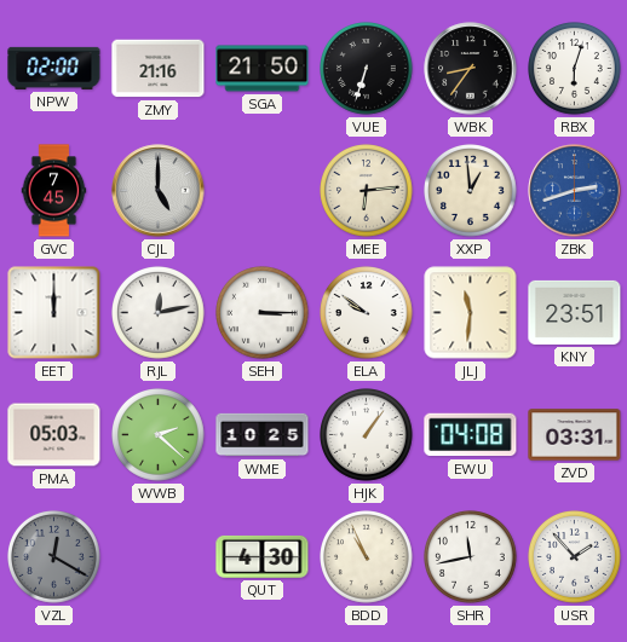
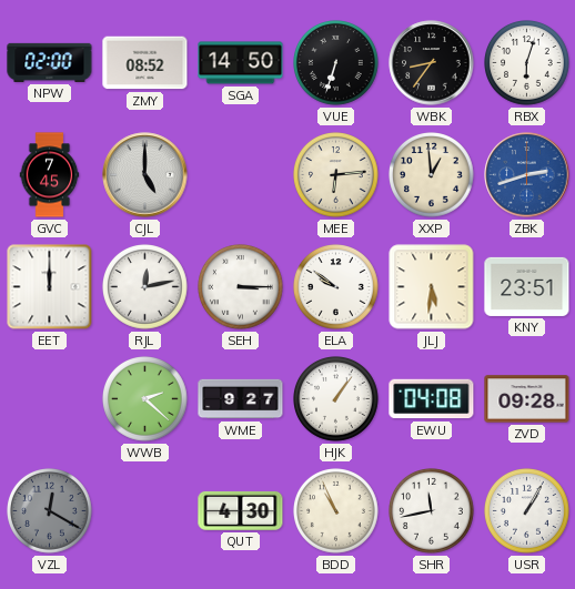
ZMY: 21:16 -> 08:52 (145, 63)
SGA: 21:50 -> 14:50 (241, 63)
JLJ: 11:31 -> 5:31 (432, 287)
PMA: 05:03 -> none (54, 435)
WME: 10:25 -> 9:27 (241, 399)
ZVD: 03:31 -> 09:28 (527, 399)
USR: 1:53 -> 1:05 (527, 511)
